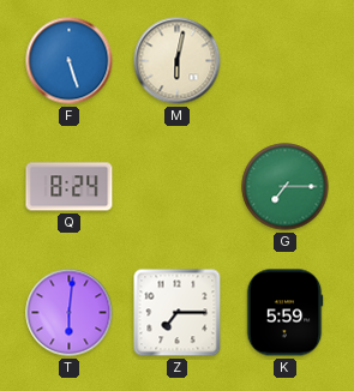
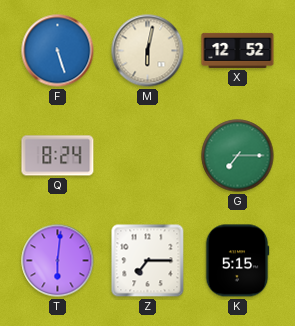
X: none -> 12:52 (238, 50)
K: 5:59 -> 5:15 (237, 261)
